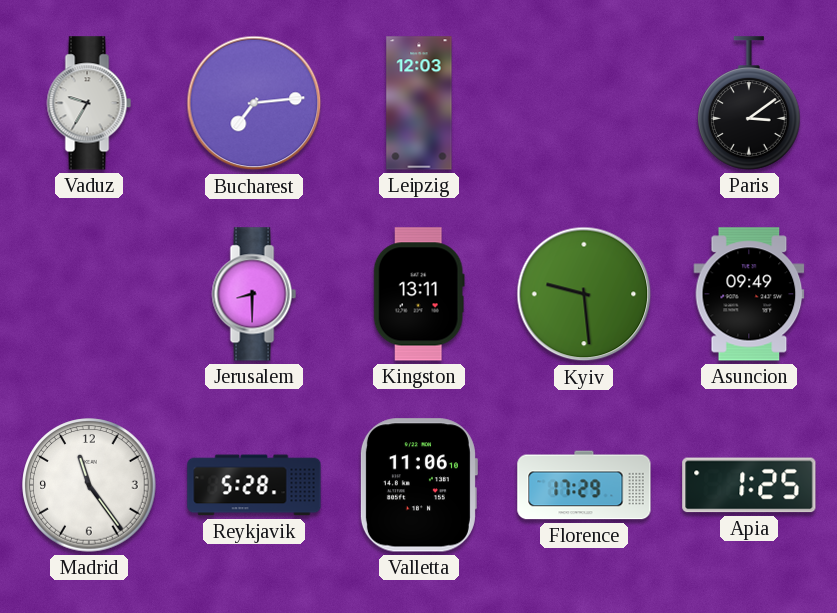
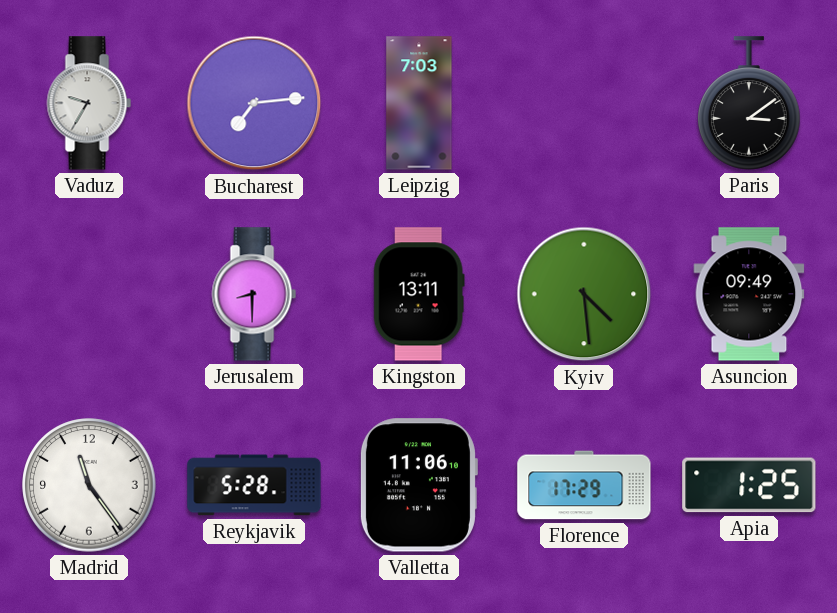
Leipzig: 12:03 -> 7:03 (419, 103)
Kyiv: 9:29 -> 4:29 (584, 294)
